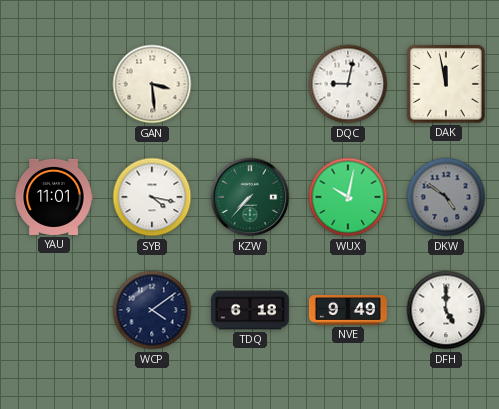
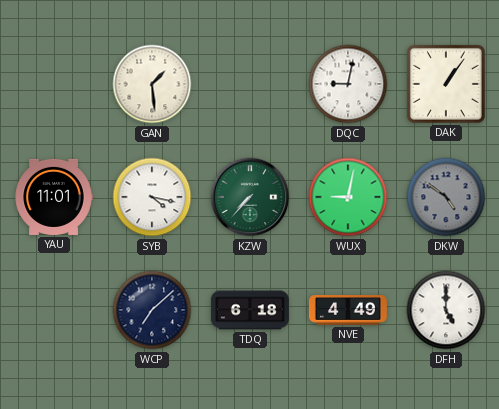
GAN: 3:29 -> 1:29 (152, 84)
DAK: 11:58 -> 1:06 (446, 84)
WUX: 10:02 -> 9:02 (348, 197)
WCP: 4:09 -> 7:08 (152, 310)
NVE: 9:49 -> 4:49 (348, 310)
